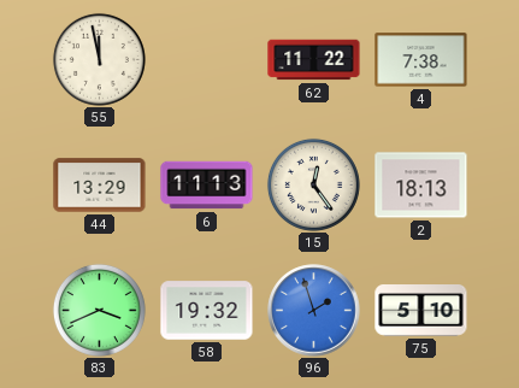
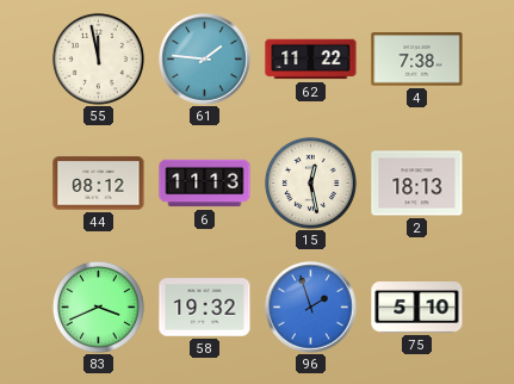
61: none -> 1:46 (205, 60)
44: 13:29 -> 08:12 (99, 184)
15: 12:24 -> 12:28 (310, 182)
